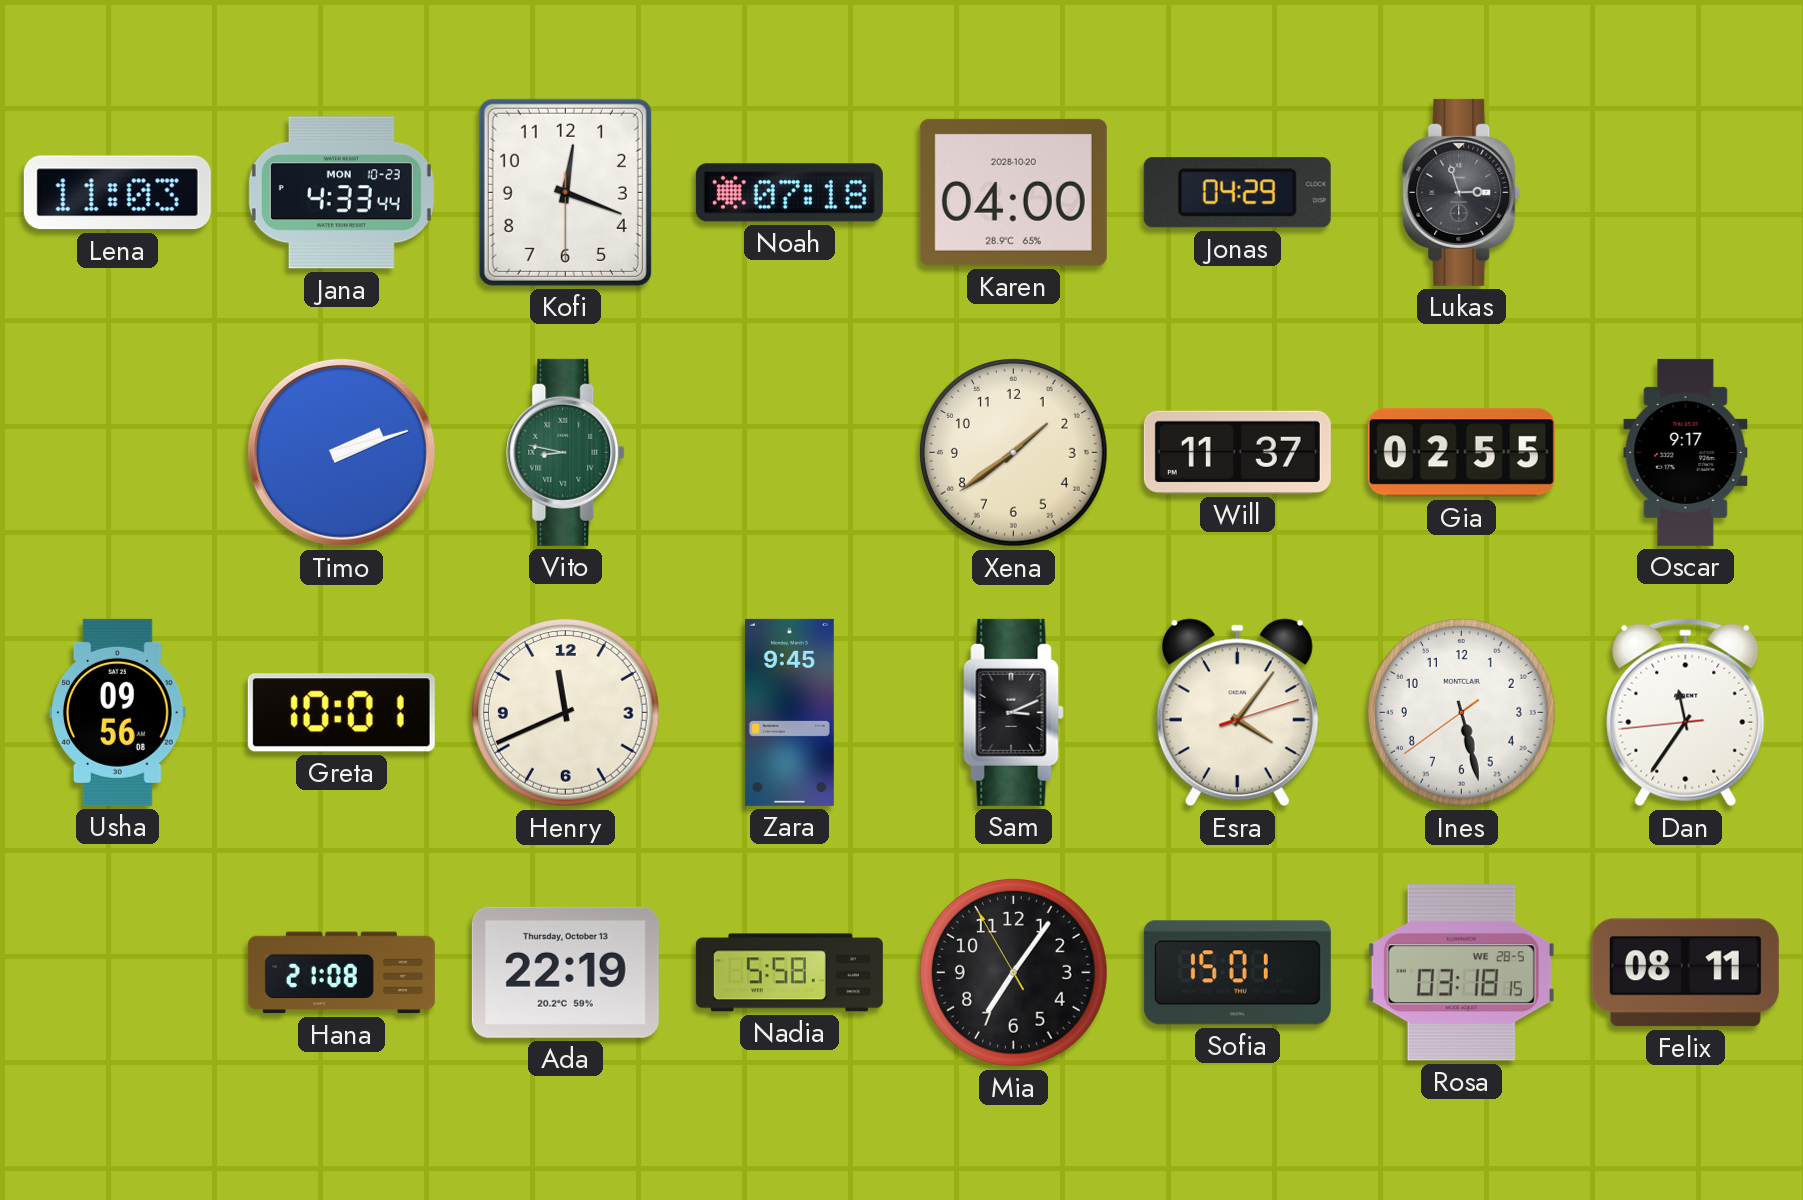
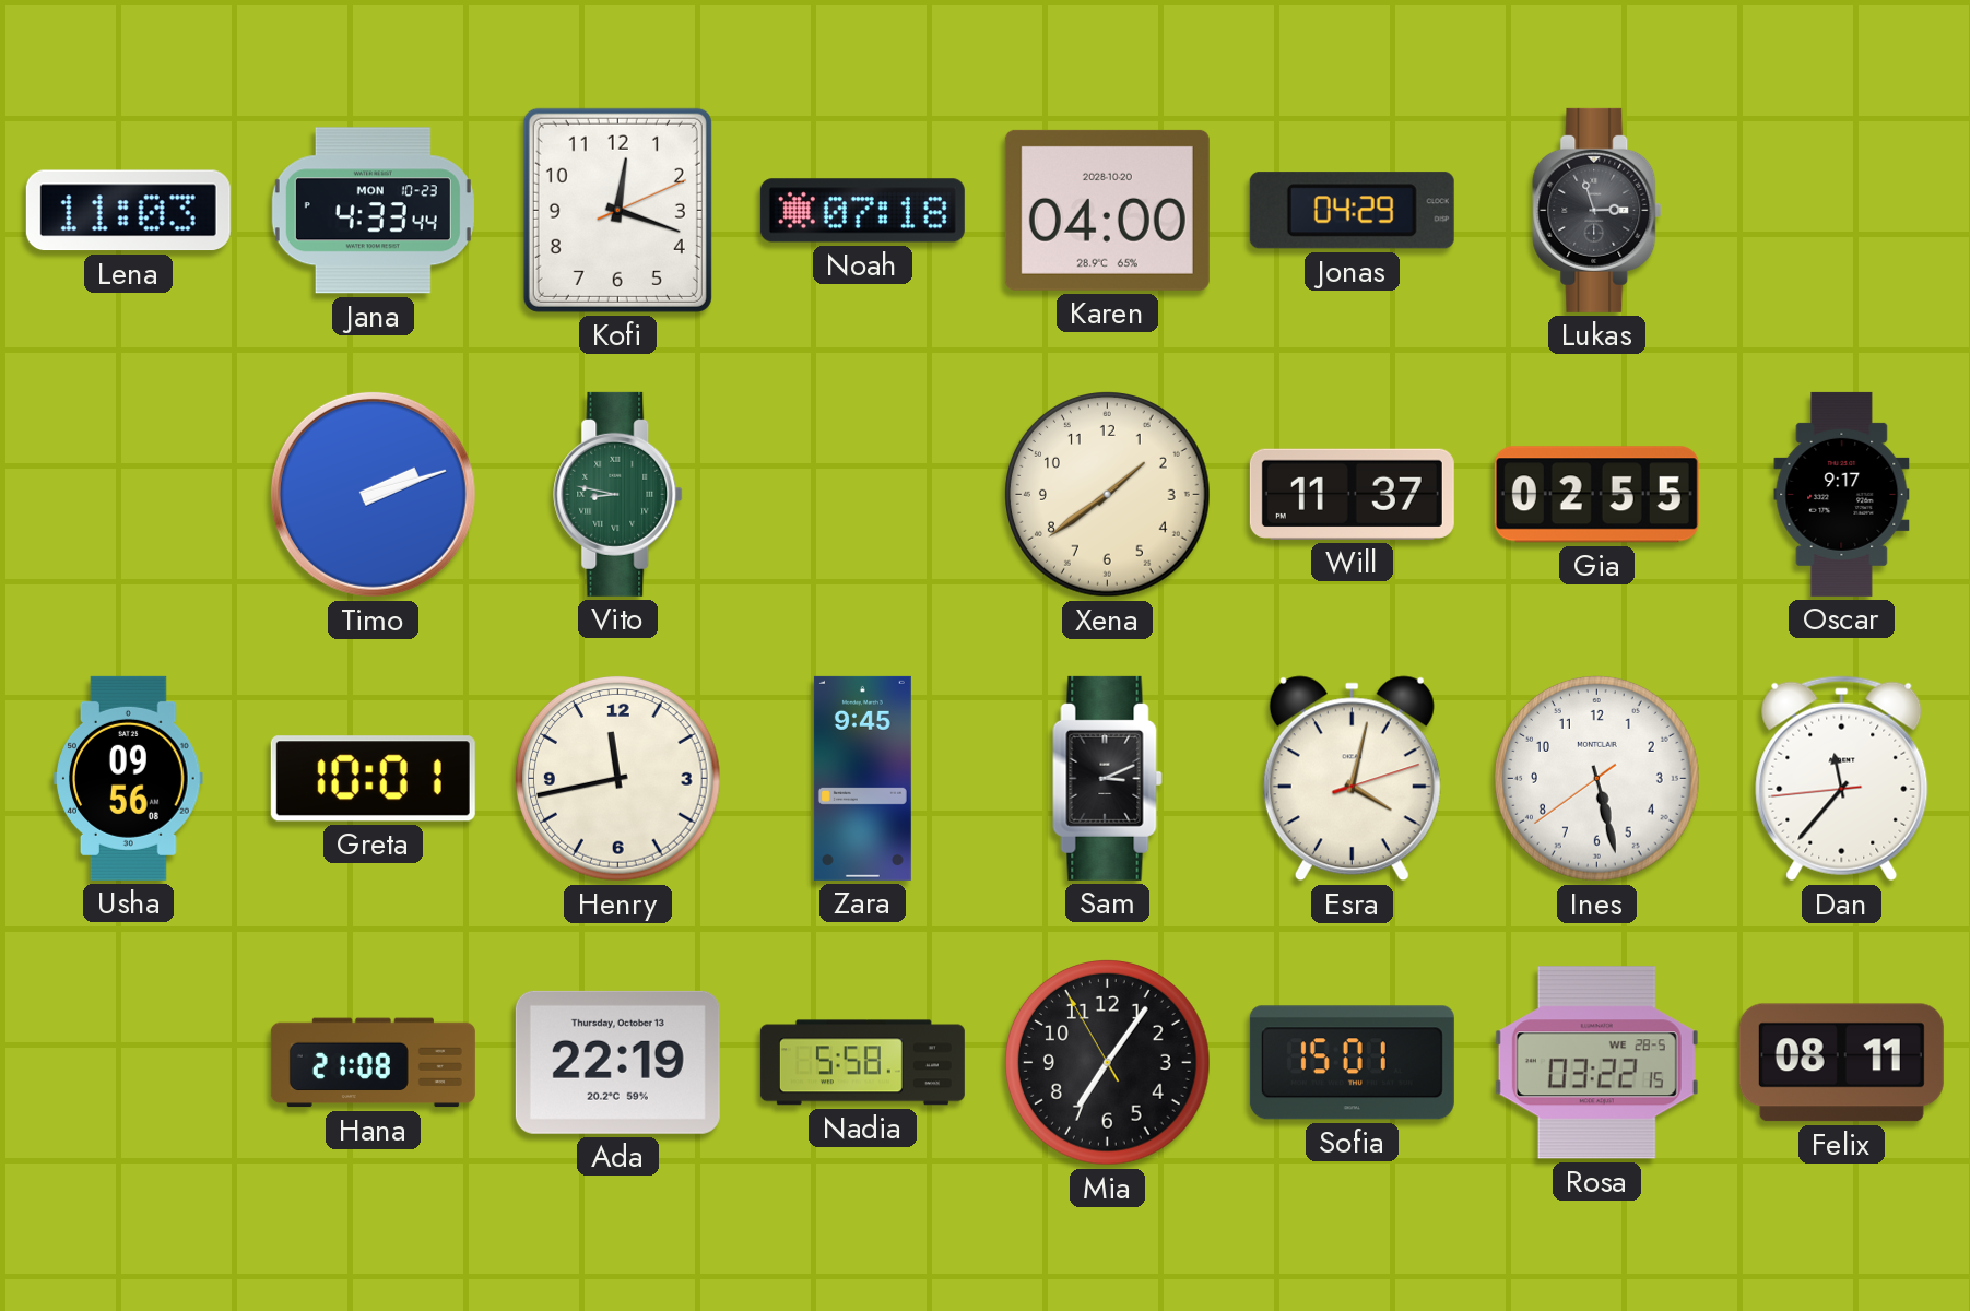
Kofi: 12:18:30 -> 12:18:11 (617, 210)
Henry: 11:41 -> 11:43 (618, 779)
Esra: 4:06 -> 4:02 (1352, 779)
Dan: 11:35 -> 11:36 (1842, 779)
Rosa: 03:18 -> 03:22 (1596, 1063)
